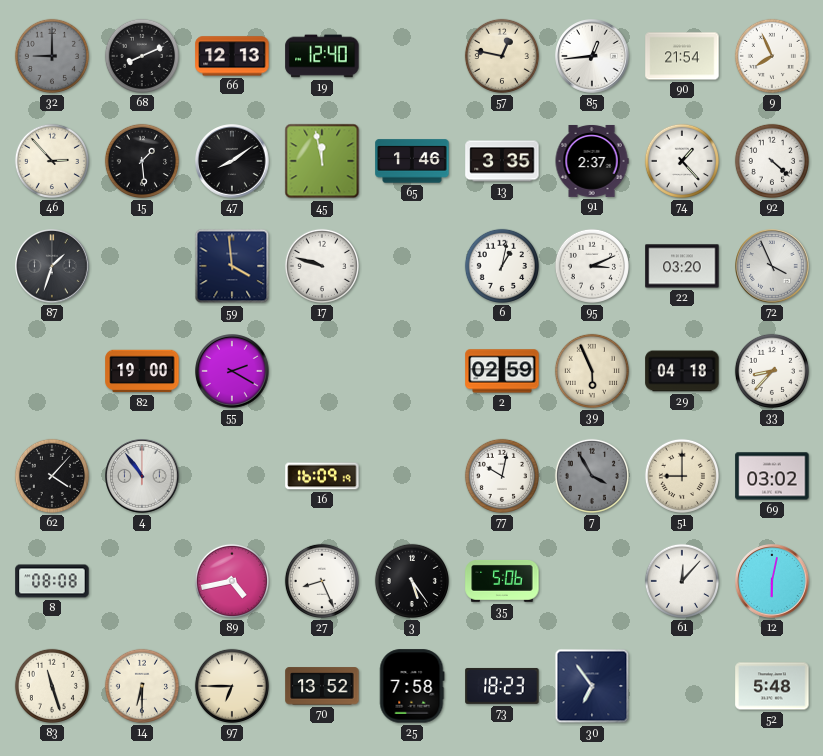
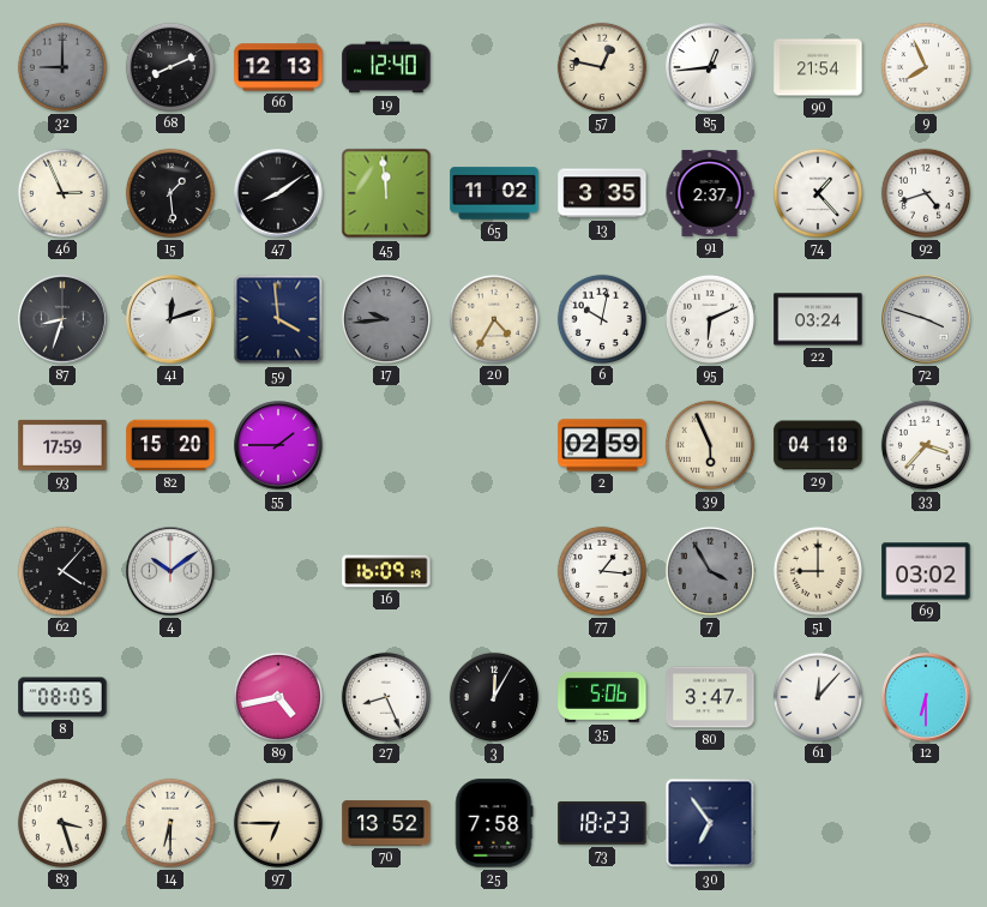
46: 2:53 -> 2:56 (62, 193)
45: 11:58 -> 11:59 (386, 193)
65: 1:46 -> 11:02 (494, 193)
92: 4:22 -> 4:42 (926, 193)
87: 1:33 -> 8:33 (62, 319)
41: none -> 12:12 (170, 319)
17: 9:48 -> 9:44 (386, 319)
17 dial: white -> grey (386, 319)
20: none -> 4:35 (494, 319)
6: 1:02 -> 10:02 (602, 319)
95: 3:11 -> 6:11 (710, 319)
22: 03:20 -> 03:24 (818, 319)
72: 3:56 -> 3:48 (926, 319)
93: none -> 17:59 (62, 445)
82: 19:00 -> 15:20 (170, 445)
55: 2:20 -> 1:45 (278, 445)
33: 8:37 -> 3:37 (926, 445)
4: 10:54 -> 10:09 (170, 571)
77: 10:02 -> 1:16 (602, 571)
8: 08:08 -> 08:05 (62, 697)
3: 5:24 -> 12:05 (494, 697)
80: none -> 3:47 (710, 697)
12: 6:02 -> 6:30 (926, 697)
83: 11:27 -> 3:27 (62, 823)
52: 5:48 -> none (772, 686)
